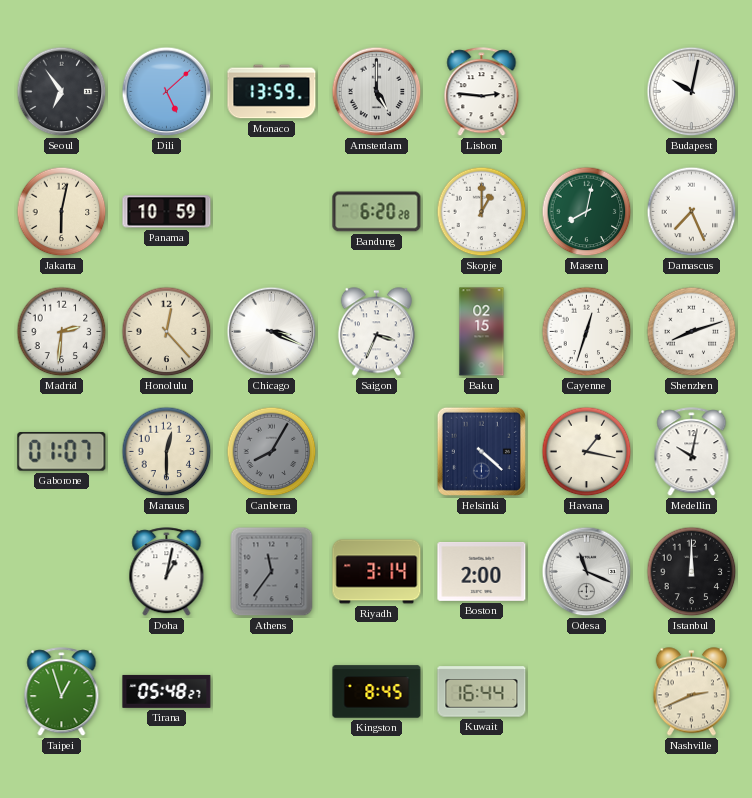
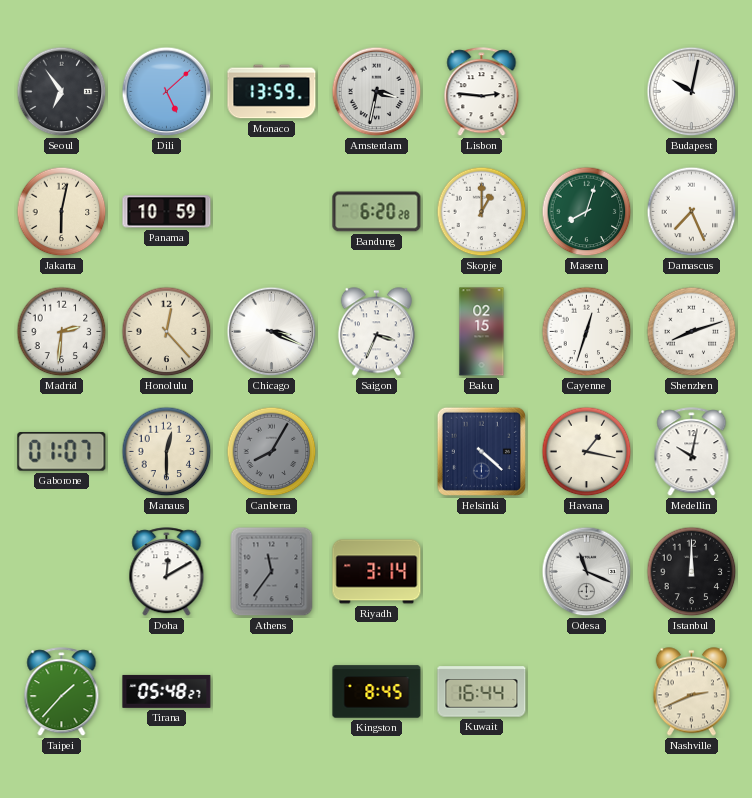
Amsterdam: 5:00 -> 3:32 (377, 92)
Maseru: 8:02 -> 8:03 (587, 212)
Doha: 1:02 -> 12:10 (167, 572)
Boston: 2:00 -> none (482, 571)
Taipei: 12:57 -> 1:37 (62, 692)
